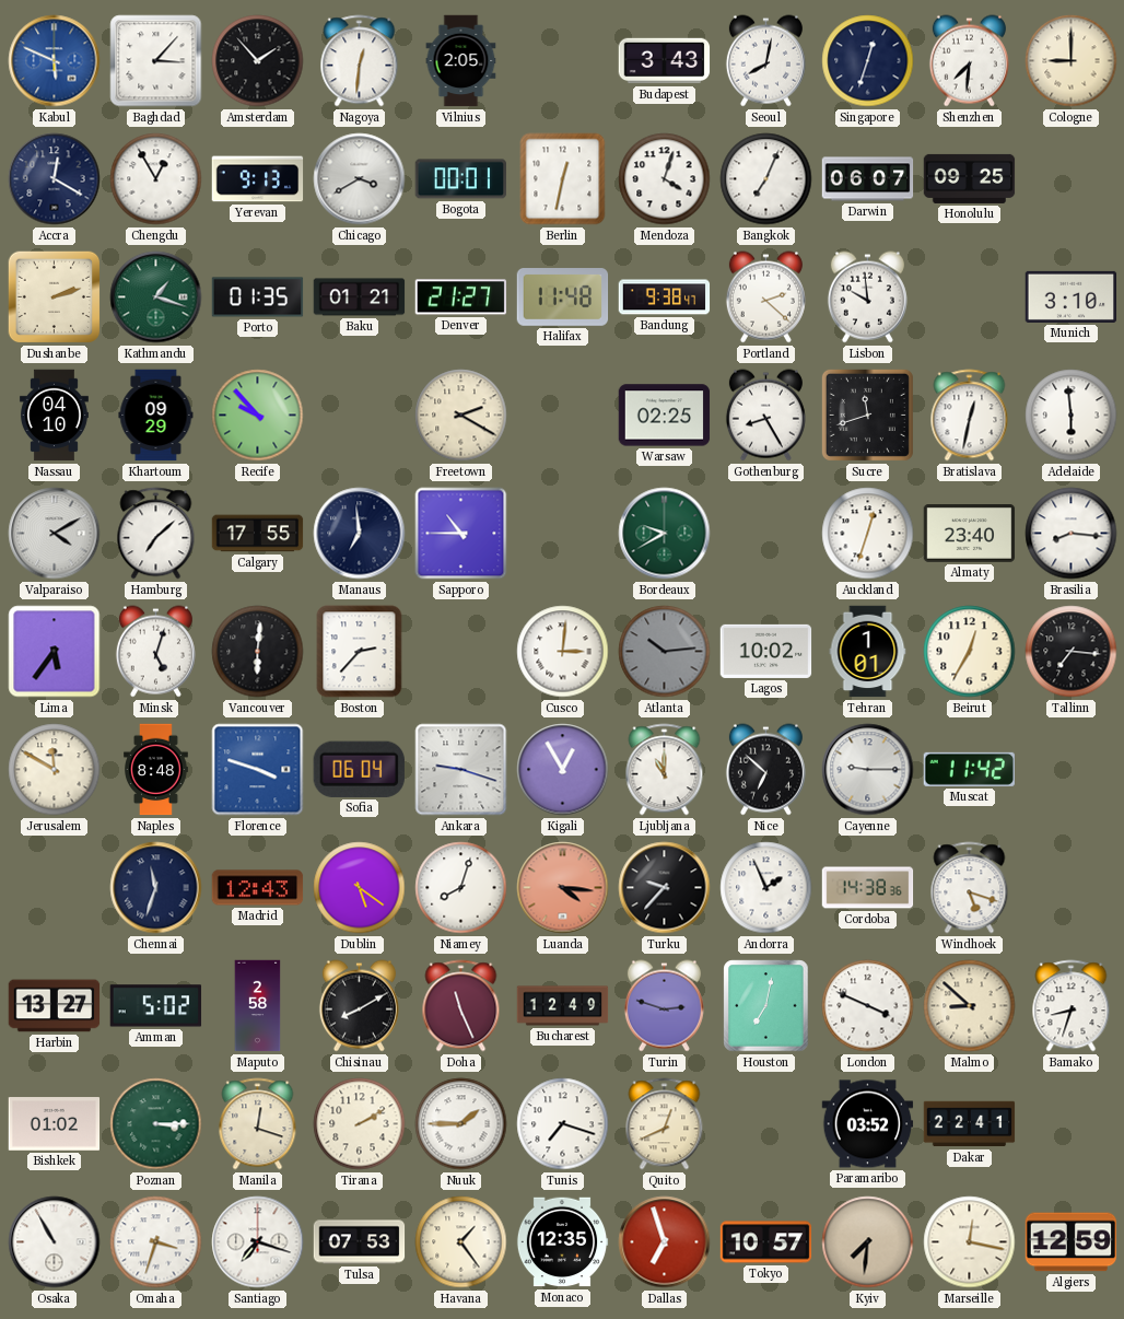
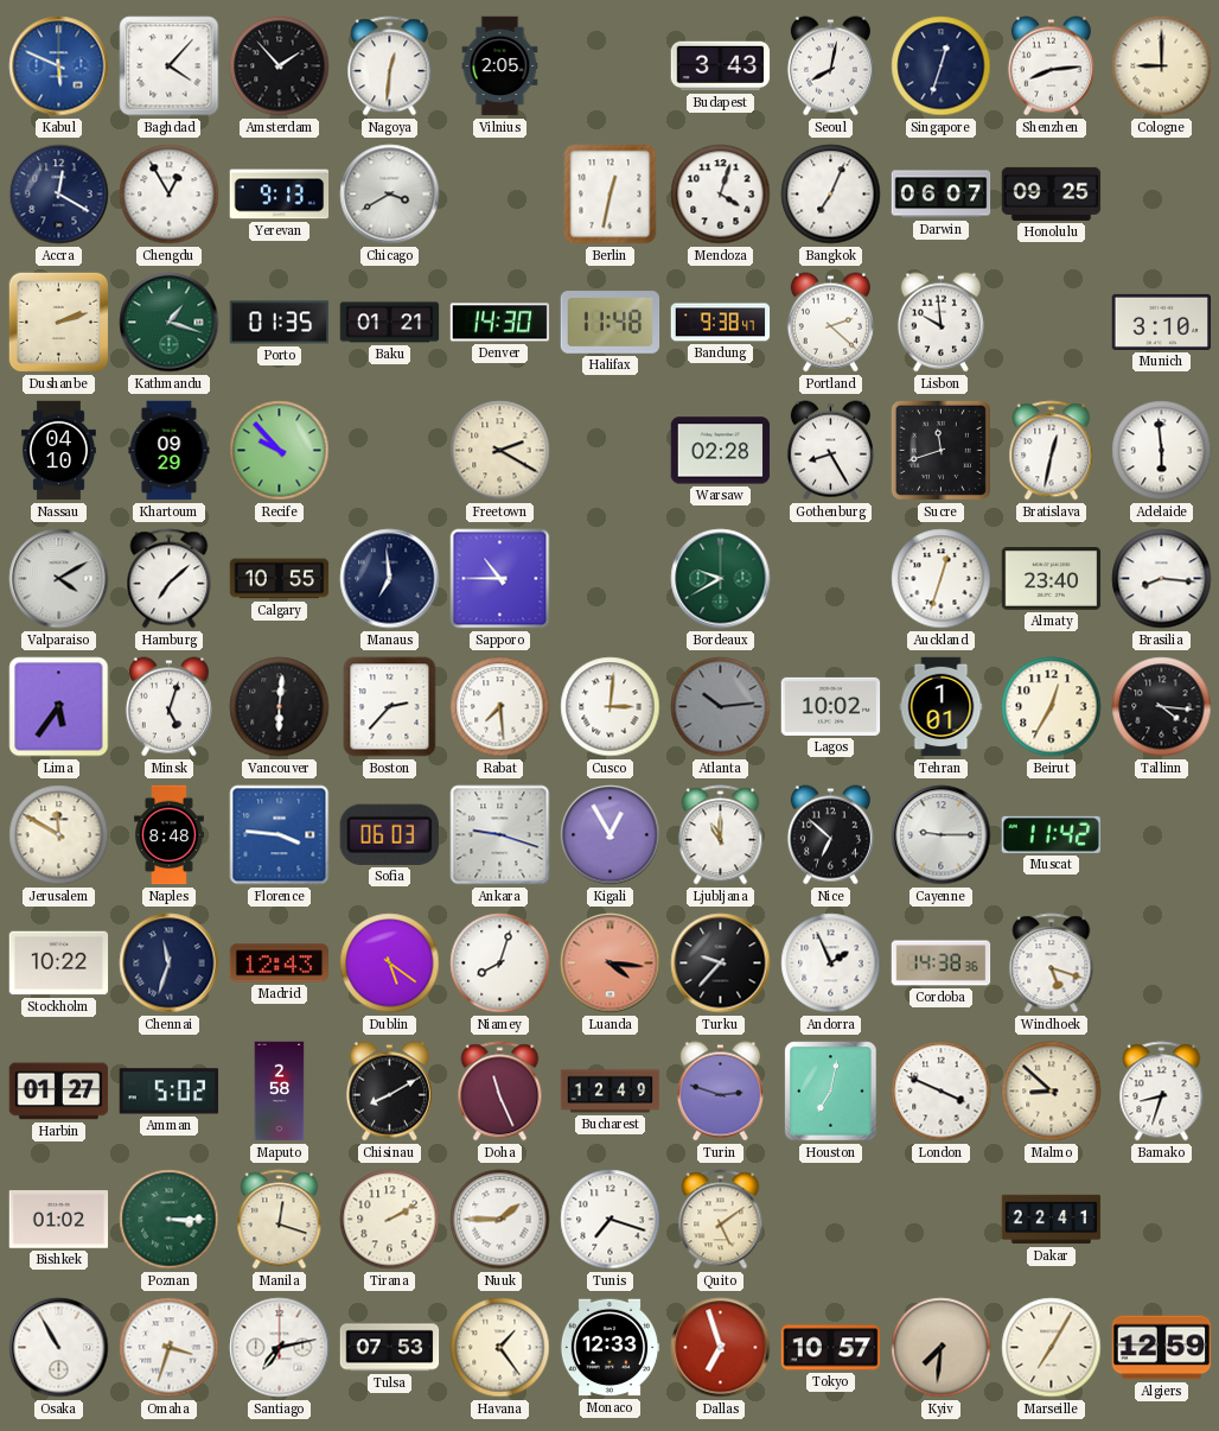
Baghdad: 3:07 -> 4:07 (170, 66)
Shenzhen: 7:31 -> 8:14 (1051, 66)
Bogota: 00:01 -> none (461, 179)
Denver: 21:27 -> 14:30 (500, 323)
Warsaw: 02:25 -> 02:28 (721, 451)
Calgary: 17:55 -> 10:55 (280, 579)
Rabat: none -> 7:29 (500, 707)
Tallinn: 7:16 -> 4:16 (1162, 707)
Florence: 3:48 -> 3:46 (280, 835)
Sofia: 06:04 -> 06:03 (389, 834)
Stockholm: none -> 10:22 (59, 963)
Harbin: 13:27 -> 01:27 (59, 1092)
Quito: 12:41 -> 5:09 (721, 1220)
Paramaribo: 03:52 -> none (868, 1124)
Santiago: 7:18 -> 7:13 (280, 1348)
Monaco: 12:35 -> 12:33 (609, 1348)
Marseille: 12:17 -> 7:05 (1052, 1348)
